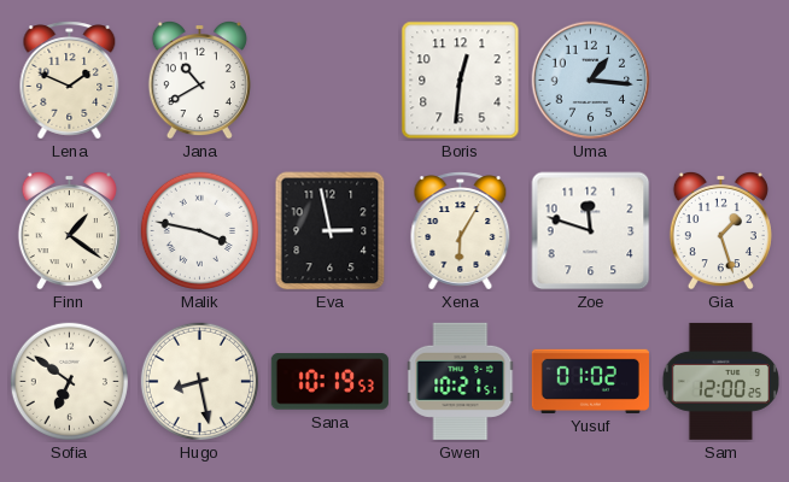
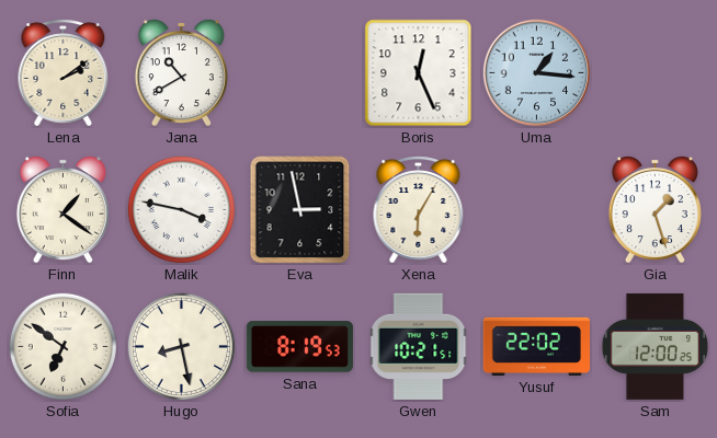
Lena: 1:49 -> 2:09 (64, 73)
Boris: 12:31 -> 12:26 (419, 73)
Zoe: 11:48 -> none (591, 231)
Sana: 10:19 -> 8:19 (299, 347)
Yusuf: 01:02 -> 22:02 (536, 346)
